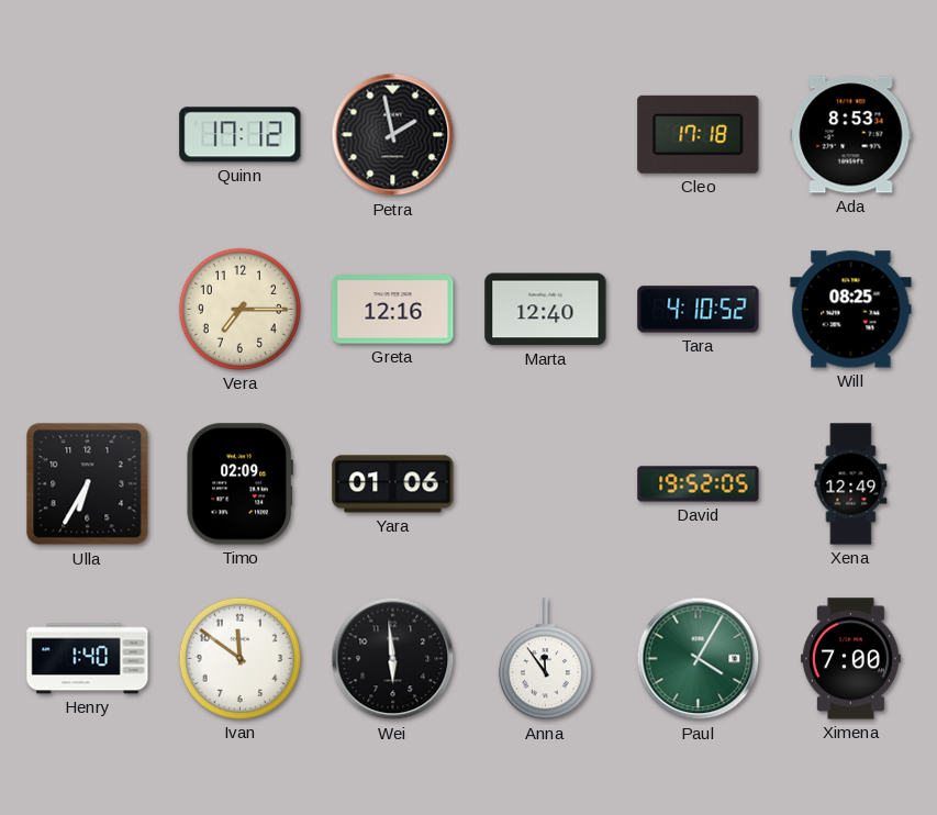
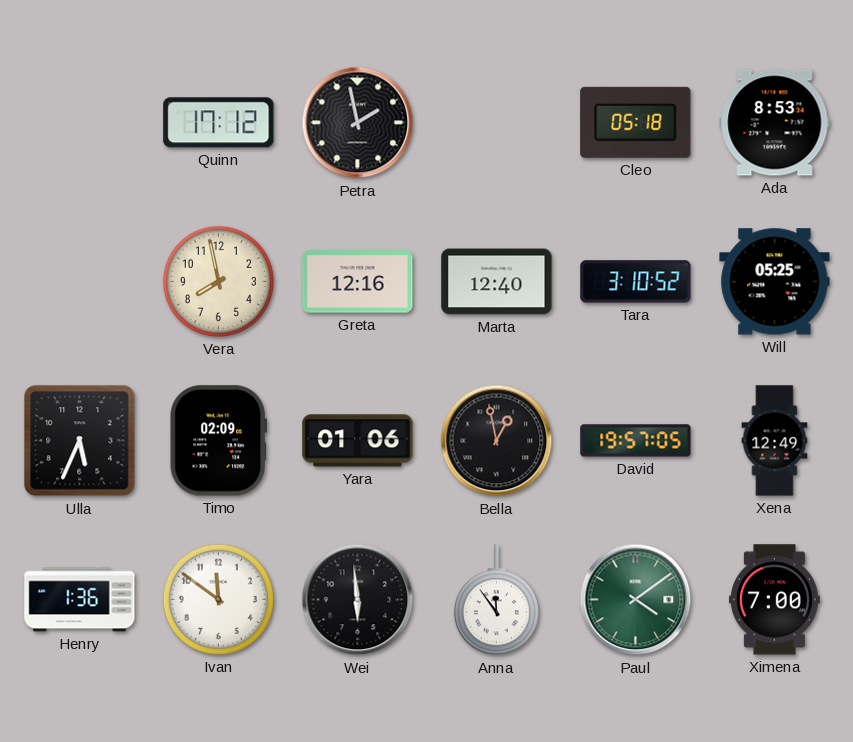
Cleo: 17:18 -> 05:18 (636, 122)
Vera: 7:15 -> 7:58 (218, 281)
Tara: 4:10 -> 3:10 (636, 282)
Will: 08:25 -> 05:25 (775, 282)
Ulla: 6:35 -> 5:34 (80, 441)
Bella: none -> 12:58 (497, 441)
David: 19:52 -> 19:57 (636, 441)
Henry: 1:40 -> 1:36 (80, 600)
Paul: 4:05 -> 4:09 (636, 600)
